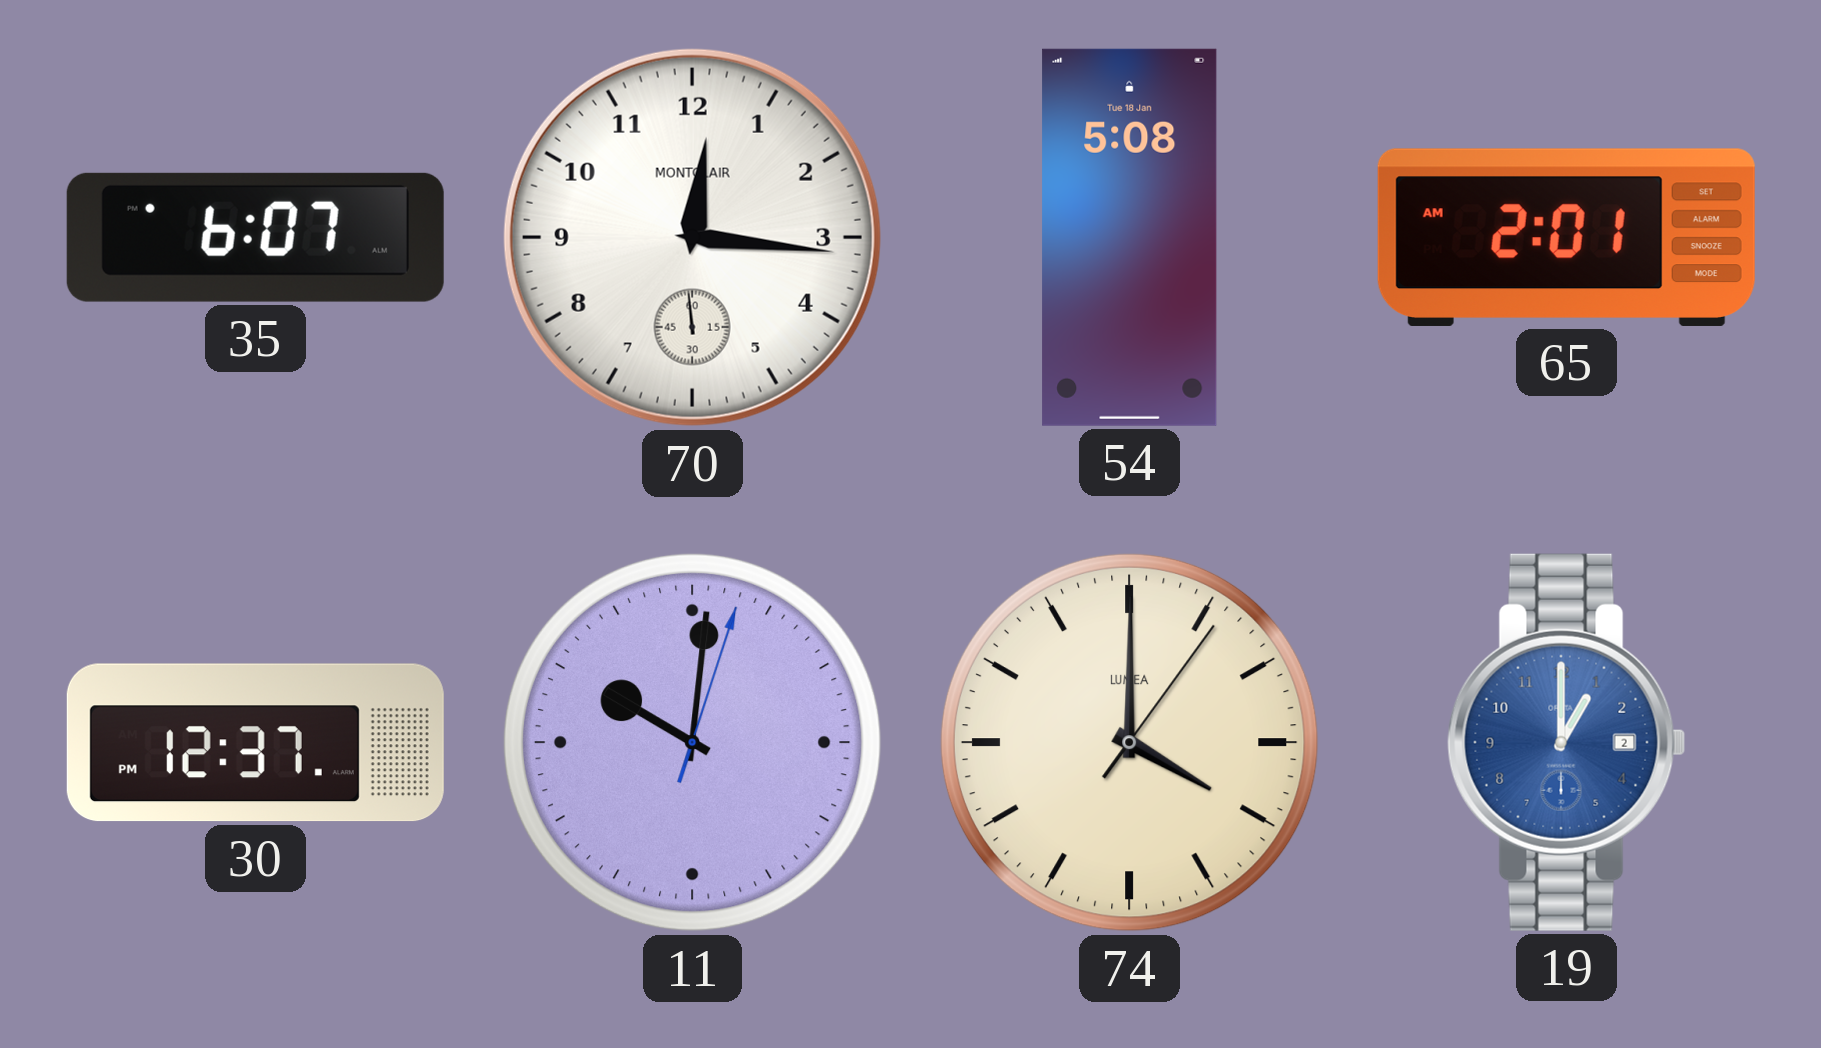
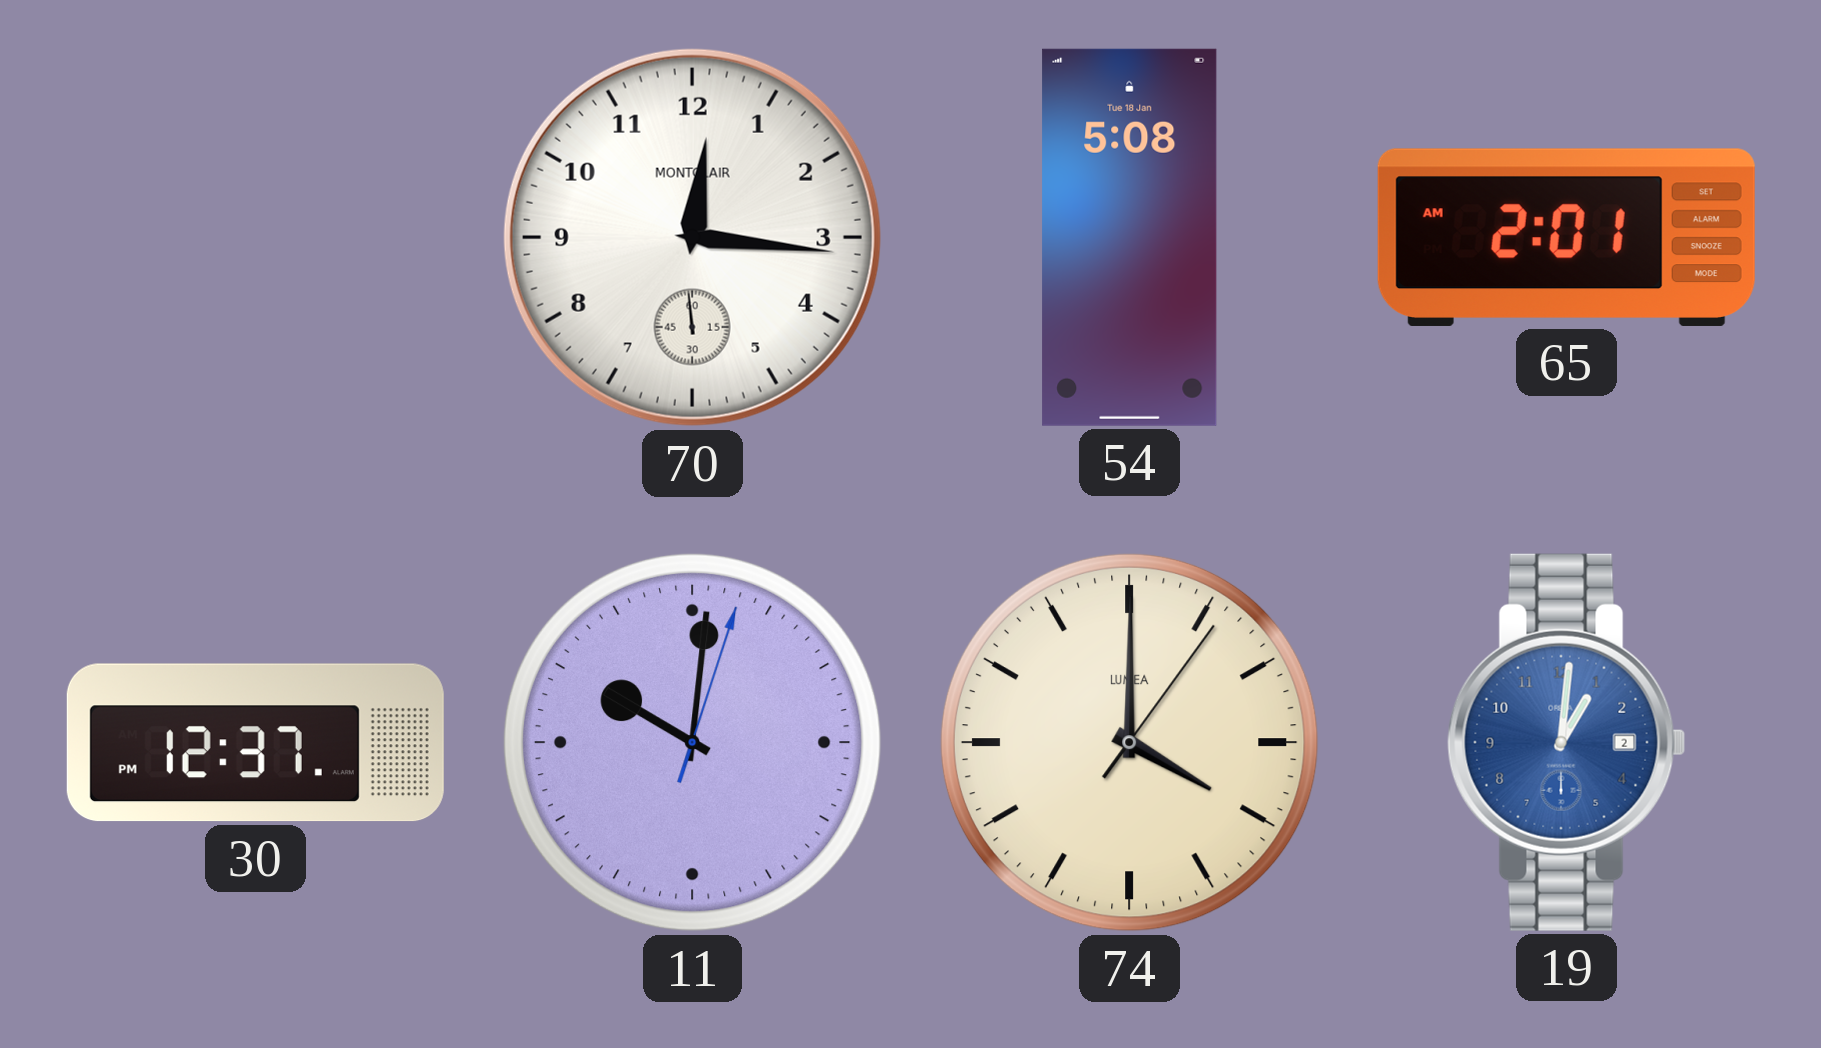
35: 6:07 -> none (255, 237)
19: 1:00 -> 1:01 (1567, 742)
